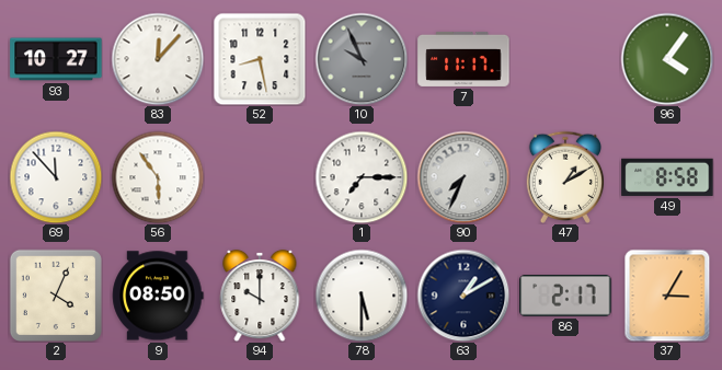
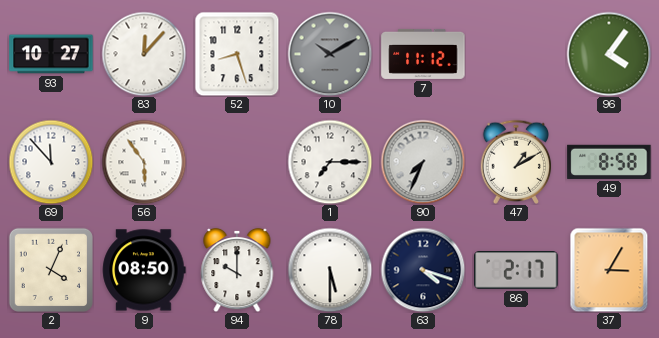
52: 8:28 -> 8:27 (237, 54)
10: 9:56 -> 10:10 (330, 54)
7: 11:17 -> 11:12 (423, 54)
63: 1:10 -> 4:18 (423, 270)
